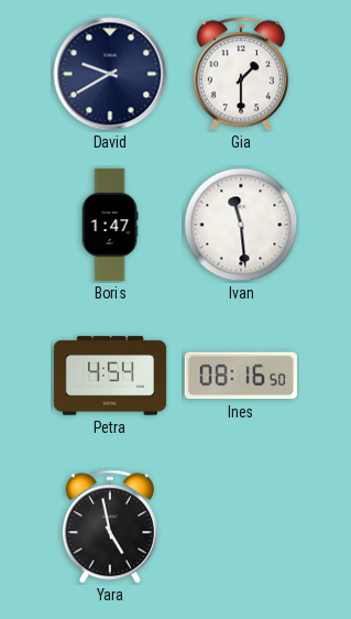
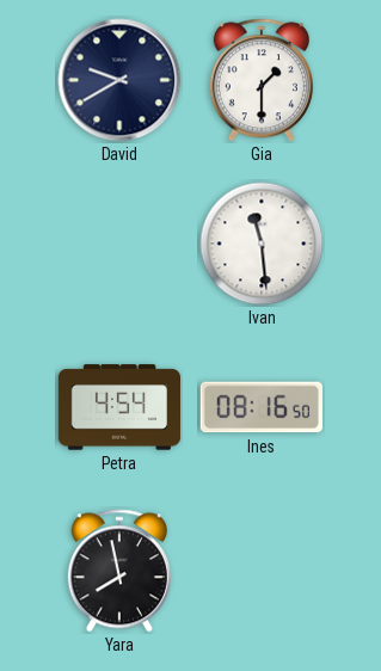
Boris: 1:47 -> none (110, 225)
Yara: 4:58 -> 7:58 (119, 571)
